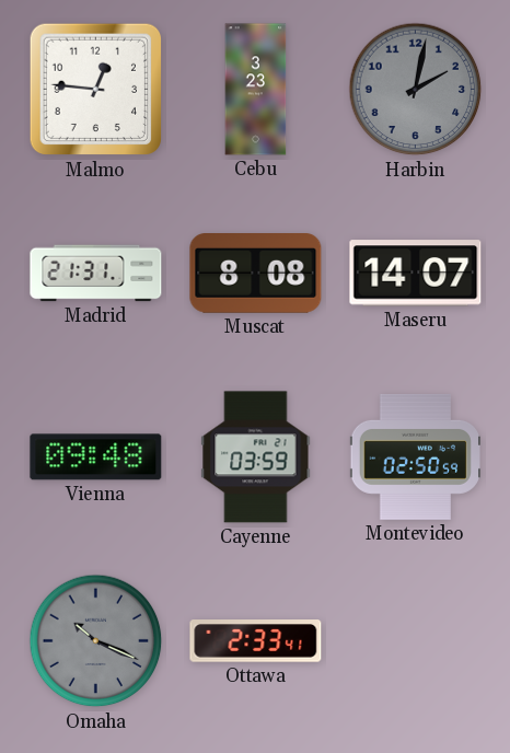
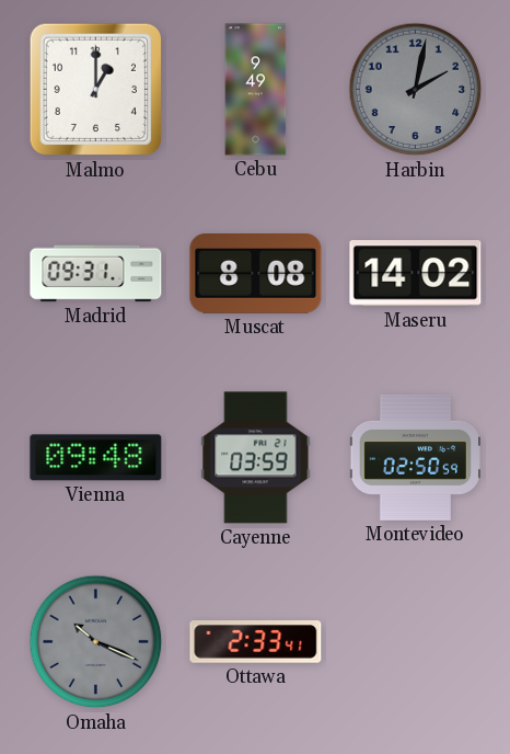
Malmo: 12:46 -> 1:00 (96, 90)
Cebu: 3:23 -> 9:49 (256, 90)
Madrid: 21:31 -> 09:31 (96, 274)
Maseru: 14:07 -> 14:02 (416, 274)
